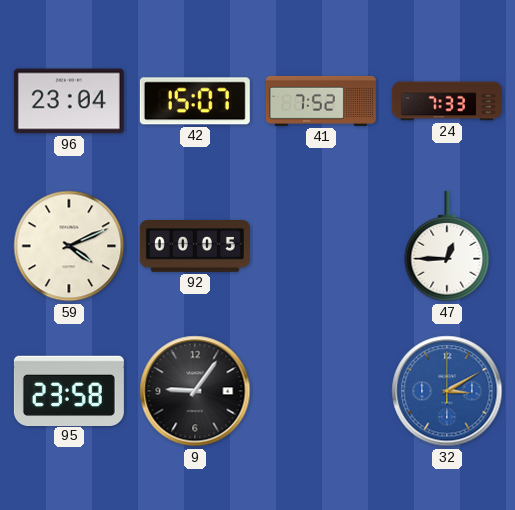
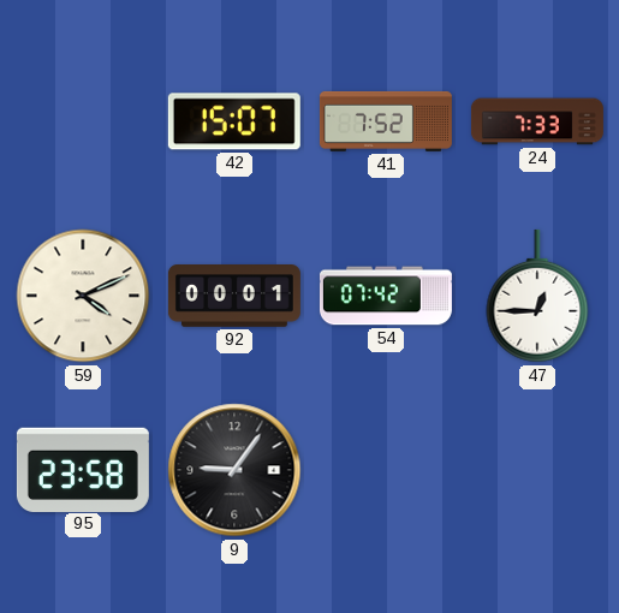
96: 23:04 -> none (69, 101)
92: 00:05 -> 00:01 (234, 297)
54: none -> 07:42 (386, 296)
32: 3:10 -> none (447, 391)
